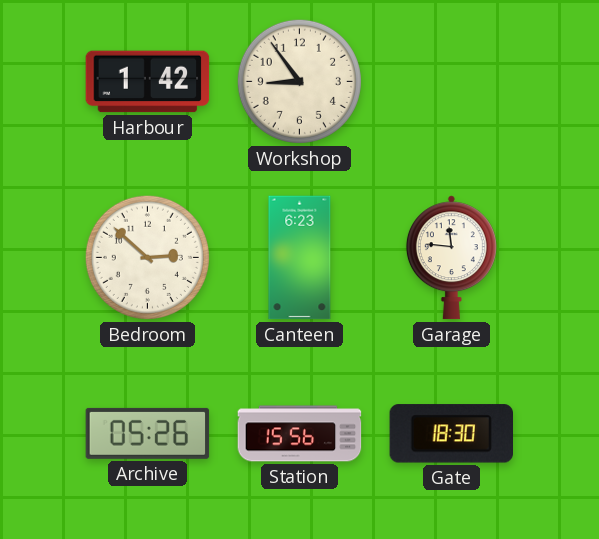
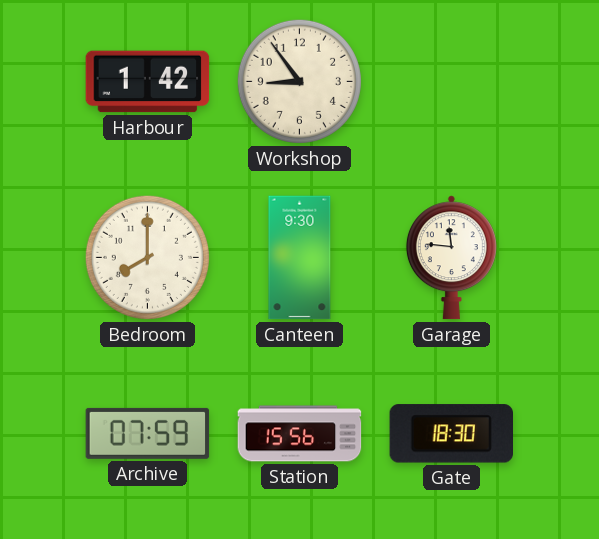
Bedroom: 2:52 -> 8:00 (147, 257)
Canteen: 6:23 -> 9:30 (300, 258)
Archive: 05:26 -> 07:59 (148, 433)
